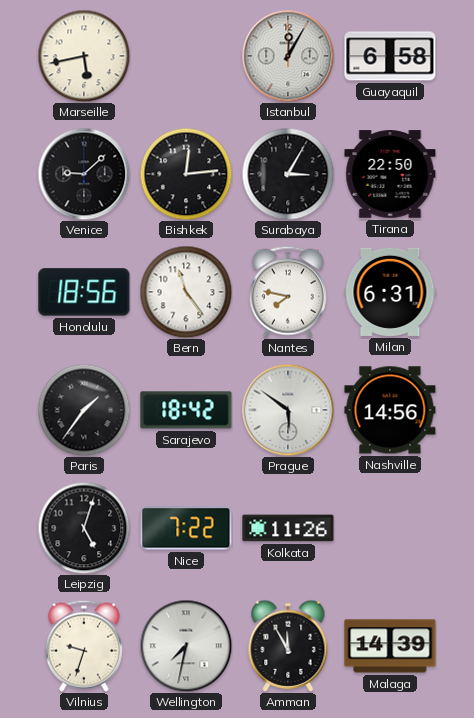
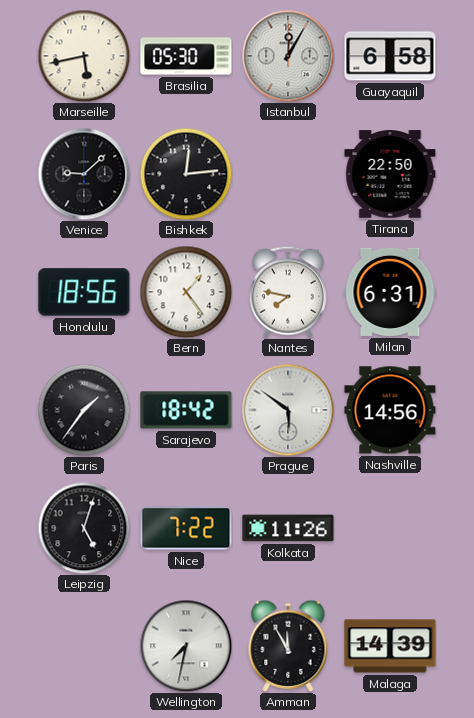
Brasilia: none -> 05:30 (186, 56)
Surabaya: 3:05 -> none (288, 174)
Bern: 11:24 -> 1:24 (186, 292)
Vilnius: 9:33 -> none (84, 646)
